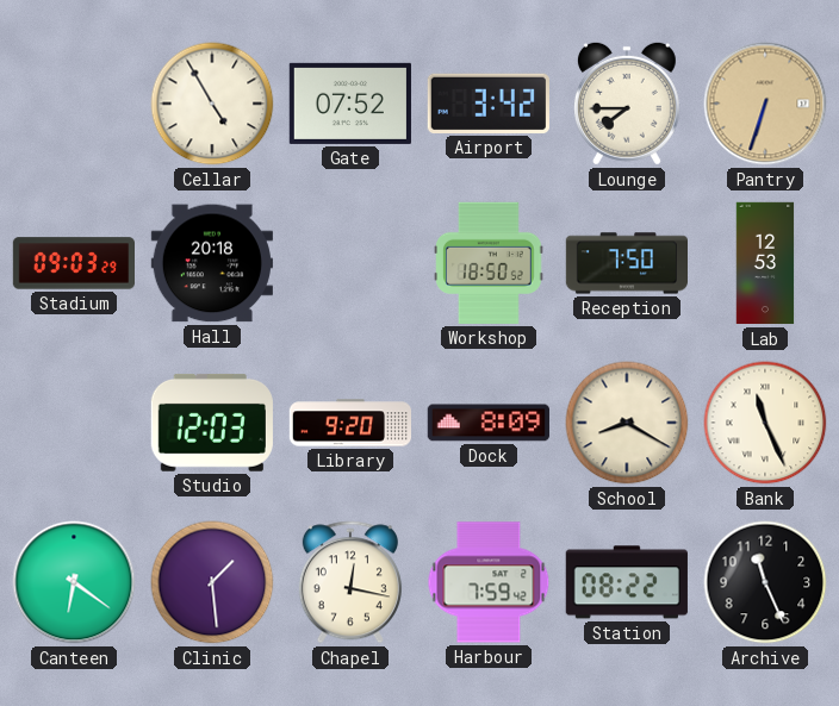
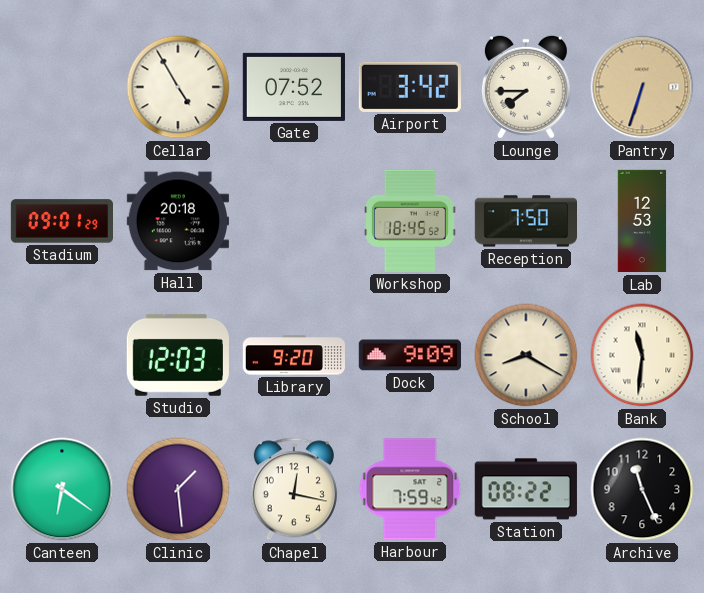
Stadium: 09:03 -> 09:01 (61, 221)
Workshop: 18:50 -> 18:45 (411, 221)
Dock: 8:09 -> 9:09 (409, 355)
Bank: 11:26 -> 11:31 (642, 355)
